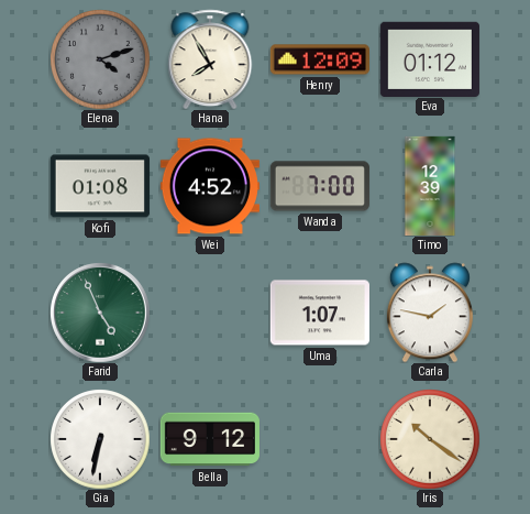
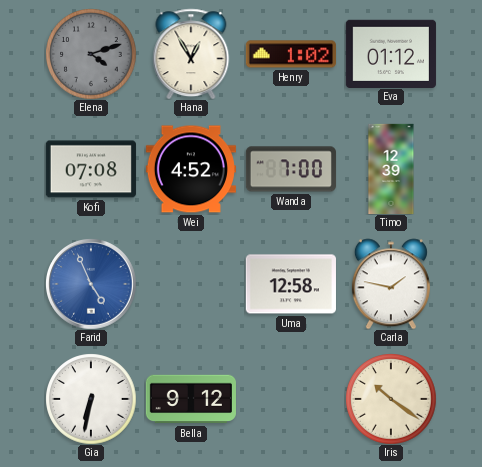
Hana: 7:55 -> 12:55 (191, 54)
Henry: 12:09 -> 1:02 (291, 54)
Kofi: 01:08 -> 07:08 (91, 169)
Farid dial: green -> blue (91, 284)
Uma: 1:07 -> 12:58 (291, 284)
